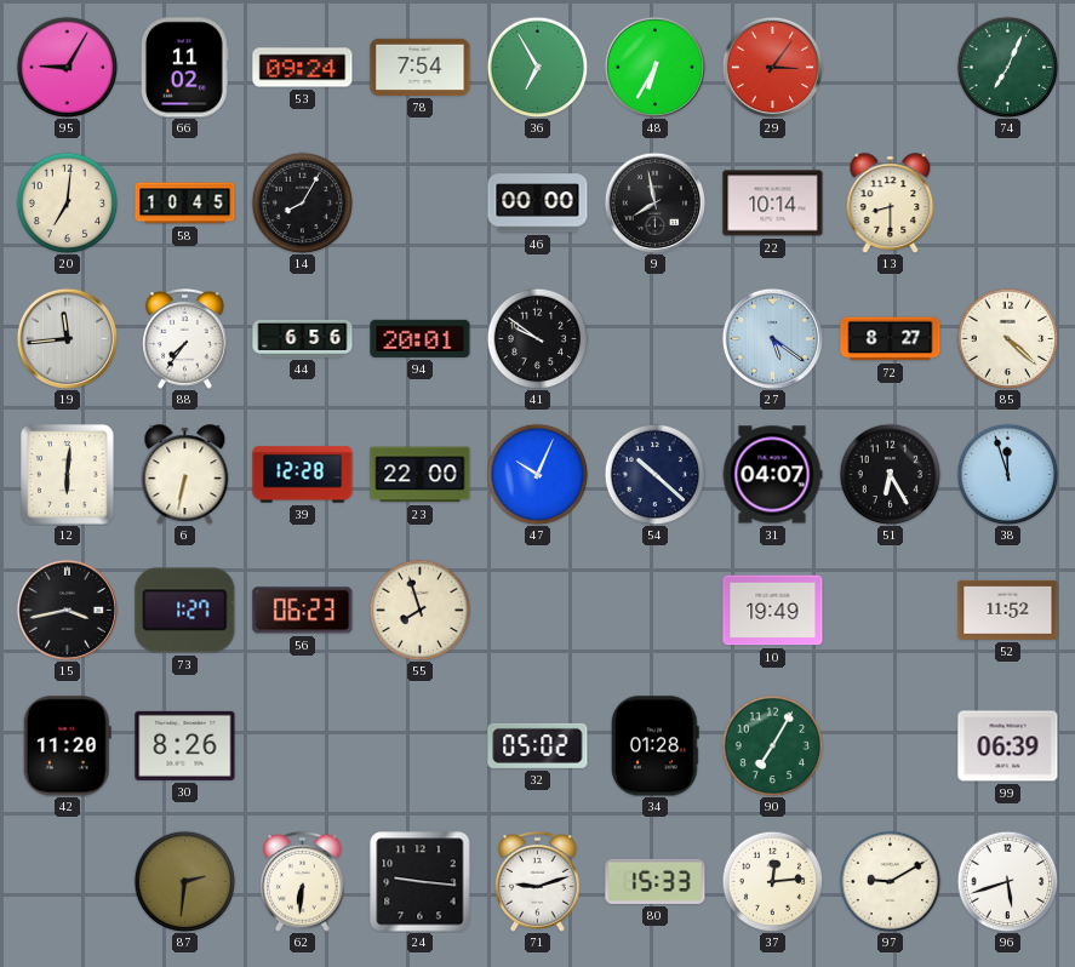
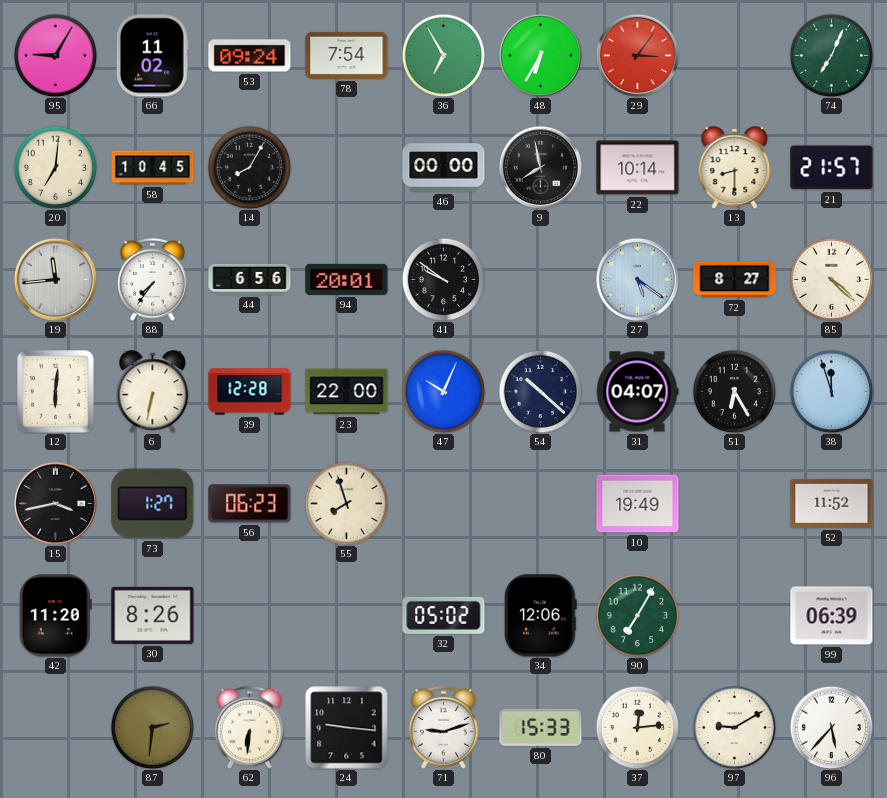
21: none -> 21:57 (832, 168)
34: 01:28 -> 12:06 (540, 616)
96: 5:42 -> 5:37 (831, 727)
